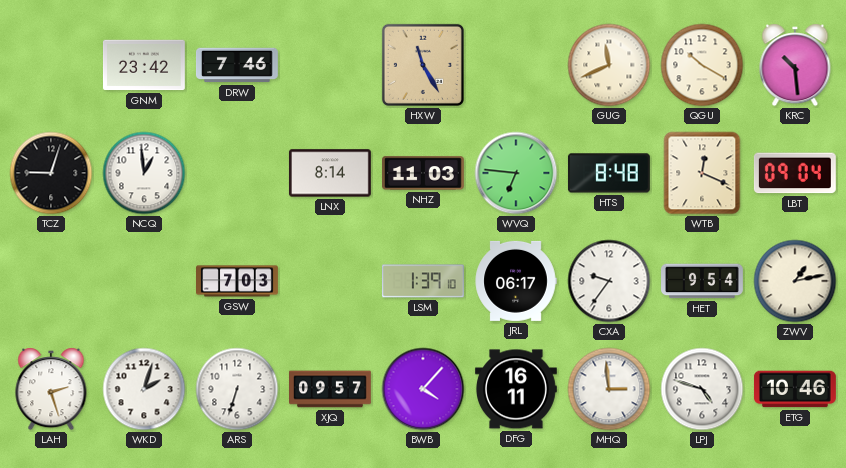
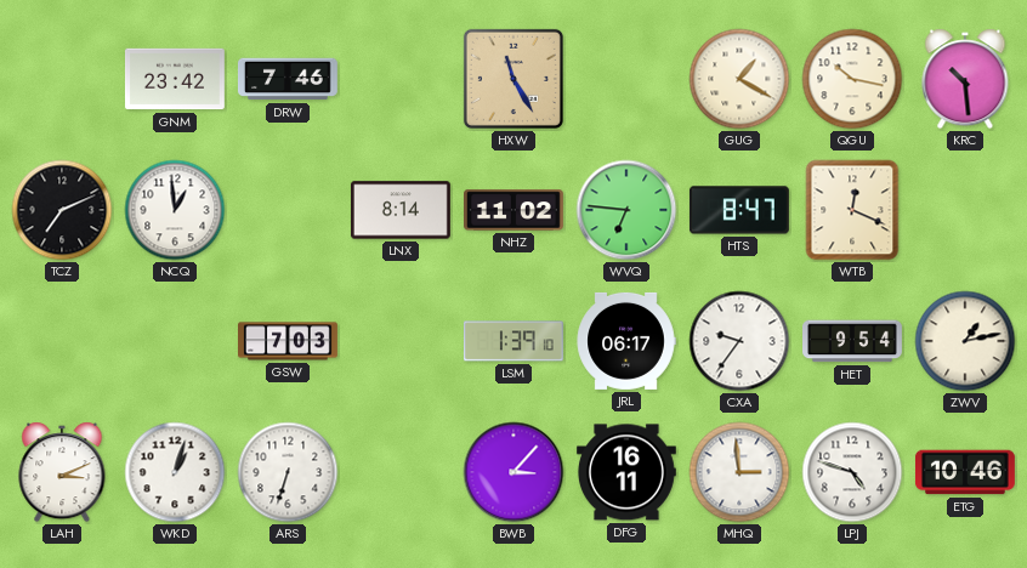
GUG: 11:41 -> 1:20 (739, 79)
QGU: 10:20 -> 10:17 (852, 79)
TCZ: 9:03 -> 7:11 (62, 210)
NHZ: 11:03 -> 11:02 (515, 210)
HTS: 8:48 -> 8:47 (739, 210)
LBT: 09:04 -> none (795, 173)
LAH: 2:27 -> 3:11 (62, 472)
WKD: 2:03 -> 1:03 (175, 472)
XJQ: 09:57 -> none (331, 389)
BWB: 4:07 -> 3:07 (513, 472)
